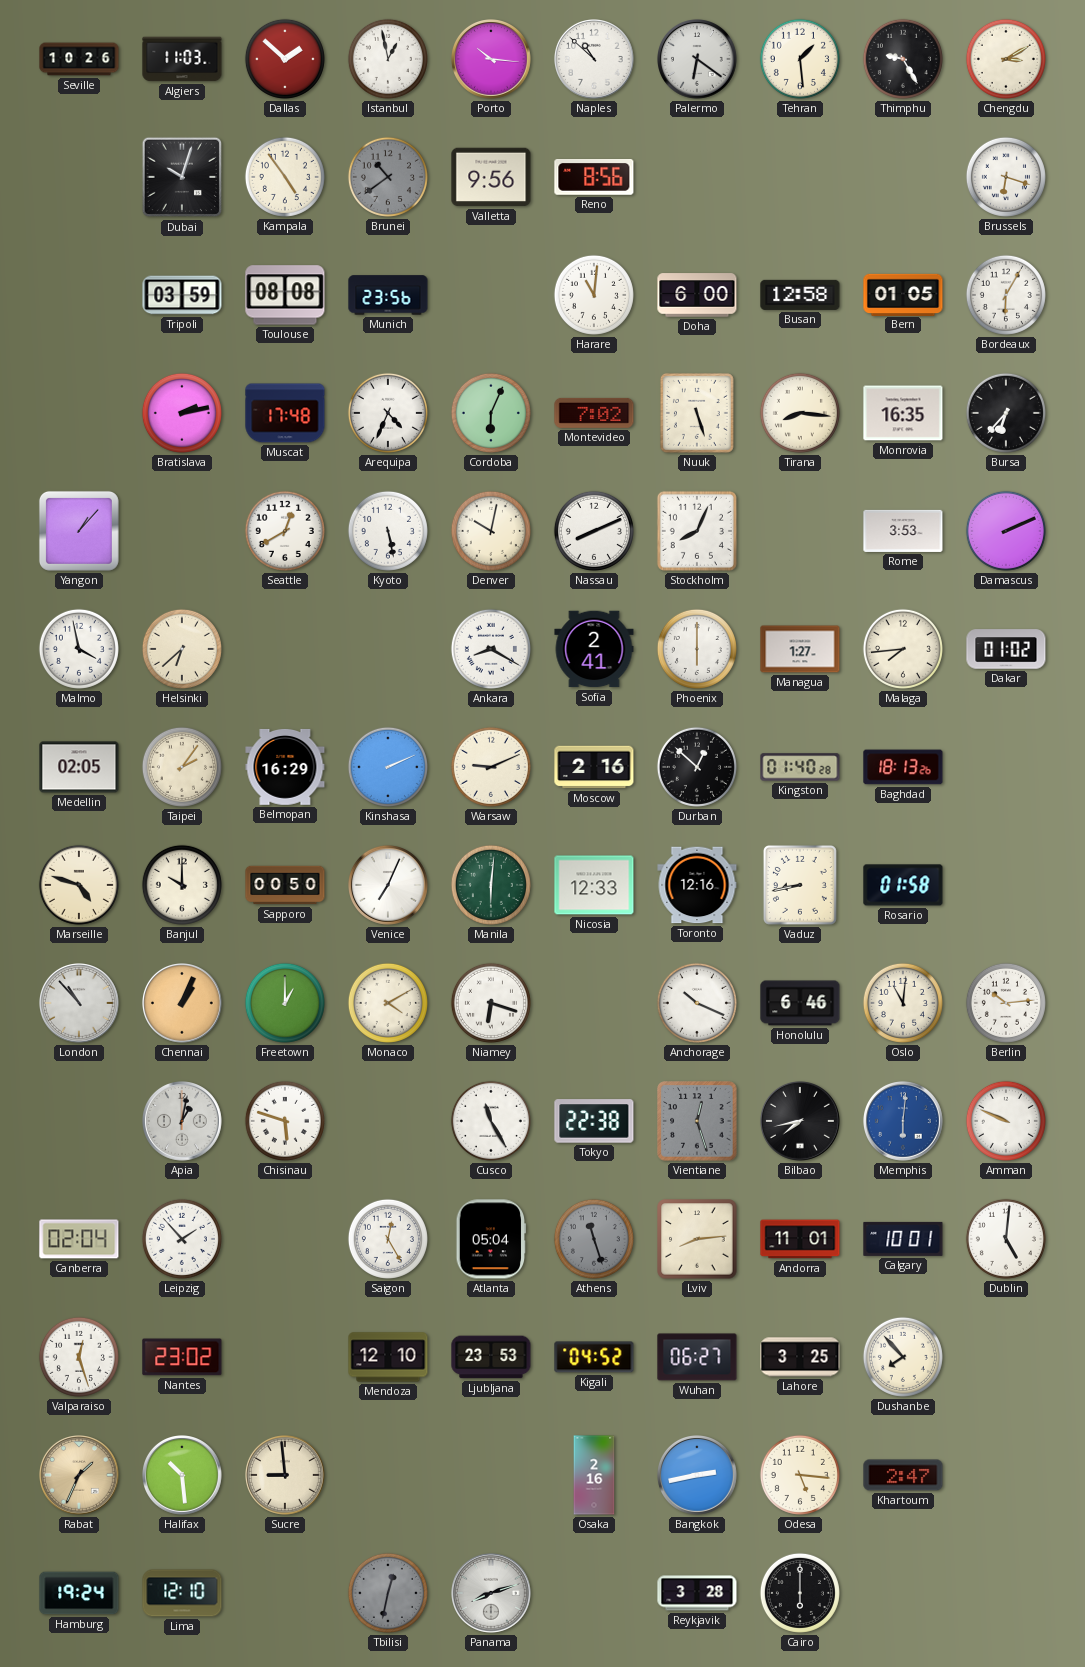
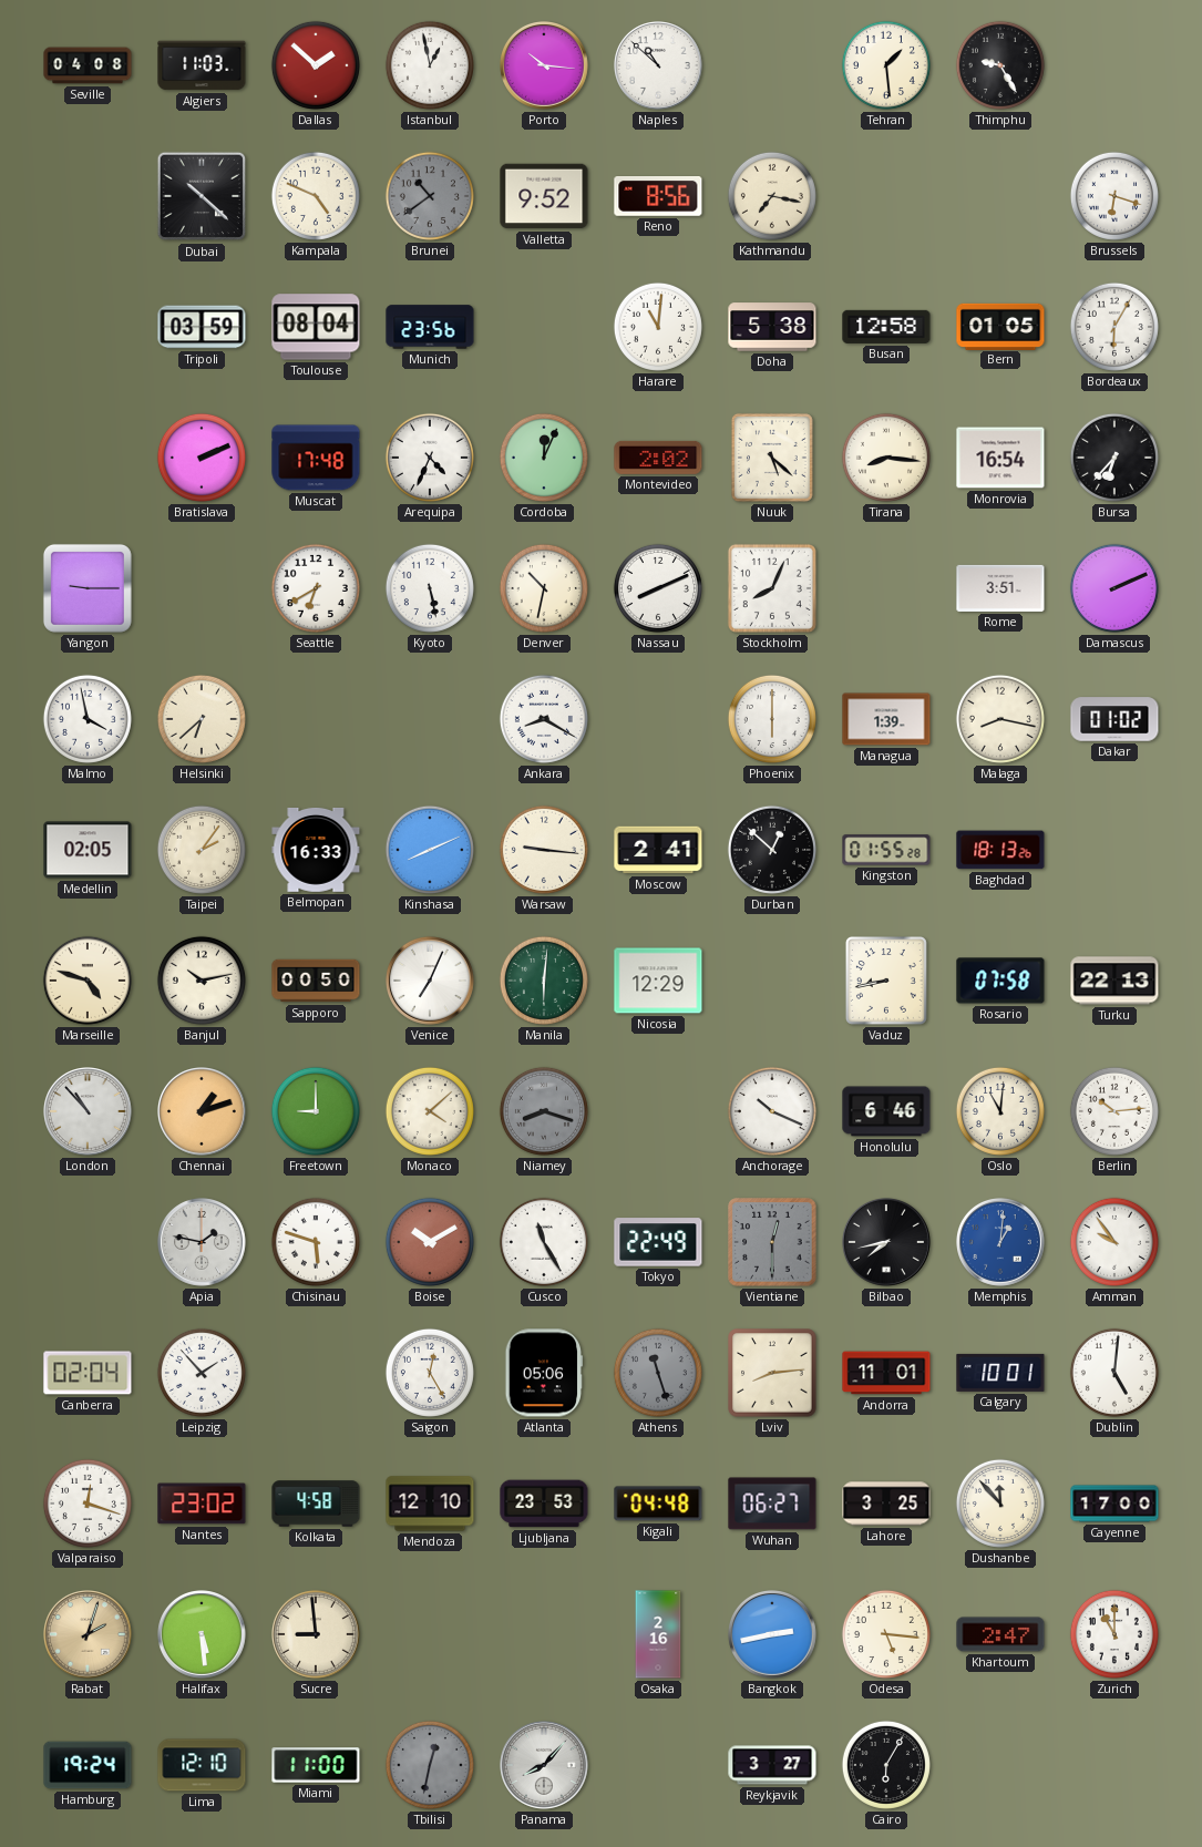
Seville: 10:26 -> 04:08 (88, 65)
Palermo: 6:21 -> none (698, 60)
Chengdu: 3:10 -> none (1006, 59)
Dubai: 10:03 -> 10:22 (202, 196)
Kampala: 4:54 -> 4:49 (316, 196)
Valletta: 9:56 -> 9:52 (544, 196)
Kathmandu: none -> 7:17 (772, 196)
Toulouse: 08:08 -> 08:04 (316, 327)
Doha: 6:00 -> 5:38 (772, 327)
Bratislava: 2:13 -> 2:11 (202, 458)
Cordoba: 6:04 -> 12:04 (544, 458)
Montevideo: 7:02 -> 2:02 (658, 458)
Nuuk: 5:27 -> 5:22 (772, 458)
Monrovia: 16:35 -> 16:54 (1000, 458)
Yangon: 1:07 -> 9:15 (88, 588)
Seattle: 12:40 -> 6:40 (316, 588)
Denver: 10:02 -> 10:32 (544, 588)
Rome: 3:53 -> 3:51 (1000, 588)
Sofia: 2:41 -> none (594, 649)
Managua: 1:27 -> 1:39 (886, 719)
Malaga: 7:44 -> 8:17 (1000, 719)
Belmopan: 16:29 -> 16:33 (316, 850)
Kinshasa: 2:11 -> 8:11 (430, 850)
Warsaw: 9:11 -> 9:16 (544, 850)
Moscow: 2:16 -> 2:41 (658, 850)
Kingston: 01:40 -> 01:55 (886, 850)
Banjul: 10:00 -> 10:13 (202, 981)
Nicosia: 12:33 -> 12:29 (658, 981)
Toronto: 12:16 -> none (697, 885)
Rosario: 01:58 -> 07:58 (1000, 981)
Turku: none -> 22:13 (1114, 981)
Chennai: 1:04 -> 1:12 (203, 1112)
Freetown: 1:00 -> 9:00 (316, 1111)
Monaco: 4:10 -> 4:08 (430, 1111)
Niamey: 6:18 -> 8:18 (544, 1111)
Niamey dial: white -> grey (544, 1111)
Apia: 1:02 -> 1:47 (203, 1243)
Boise: none -> 10:10 (430, 1242)
Tokyo: 22:38 -> 22:49 (658, 1242)
Vientiane: 12:27 -> 12:30 (772, 1242)
Memphis: 6:01 -> 1:01 (1001, 1243)
Amman: 9:49 -> 9:54 (1114, 1242)
Atlanta: 05:04 -> 05:06 (543, 1373)
Valparaiso: 12:27 -> 12:18 (88, 1504)
Kolkata: none -> 4:58 (316, 1504)
Kigali: 04:52 -> 04:48 (658, 1504)
Dushanbe: 7:53 -> 11:53 (1000, 1504)
Cayenne: none -> 17:00 (1114, 1504)
Rabat: 1:34 -> 2:03 (89, 1635)
Halifax: 10:29 -> 5:29 (203, 1635)
Zurich: none -> 11:00 (1114, 1634)
Miami: none -> 11:00 (316, 1765)
Panama: 8:12 -> 8:07 (545, 1766)
Reykjavik: 3:28 -> 3:27 (772, 1765)
Cairo: 6:00 -> 6:05 (886, 1765)
